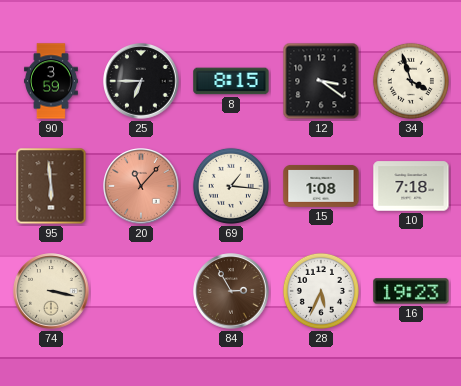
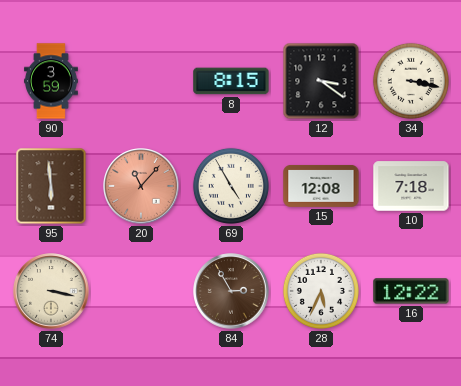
25: 6:45 -> none (141, 81)
34: 3:57 -> 3:17 (411, 81)
69: 1:16 -> 4:55 (231, 186)
15: 1:08 -> 12:08 (321, 186)
16: 19:23 -> 12:22 (411, 291)
